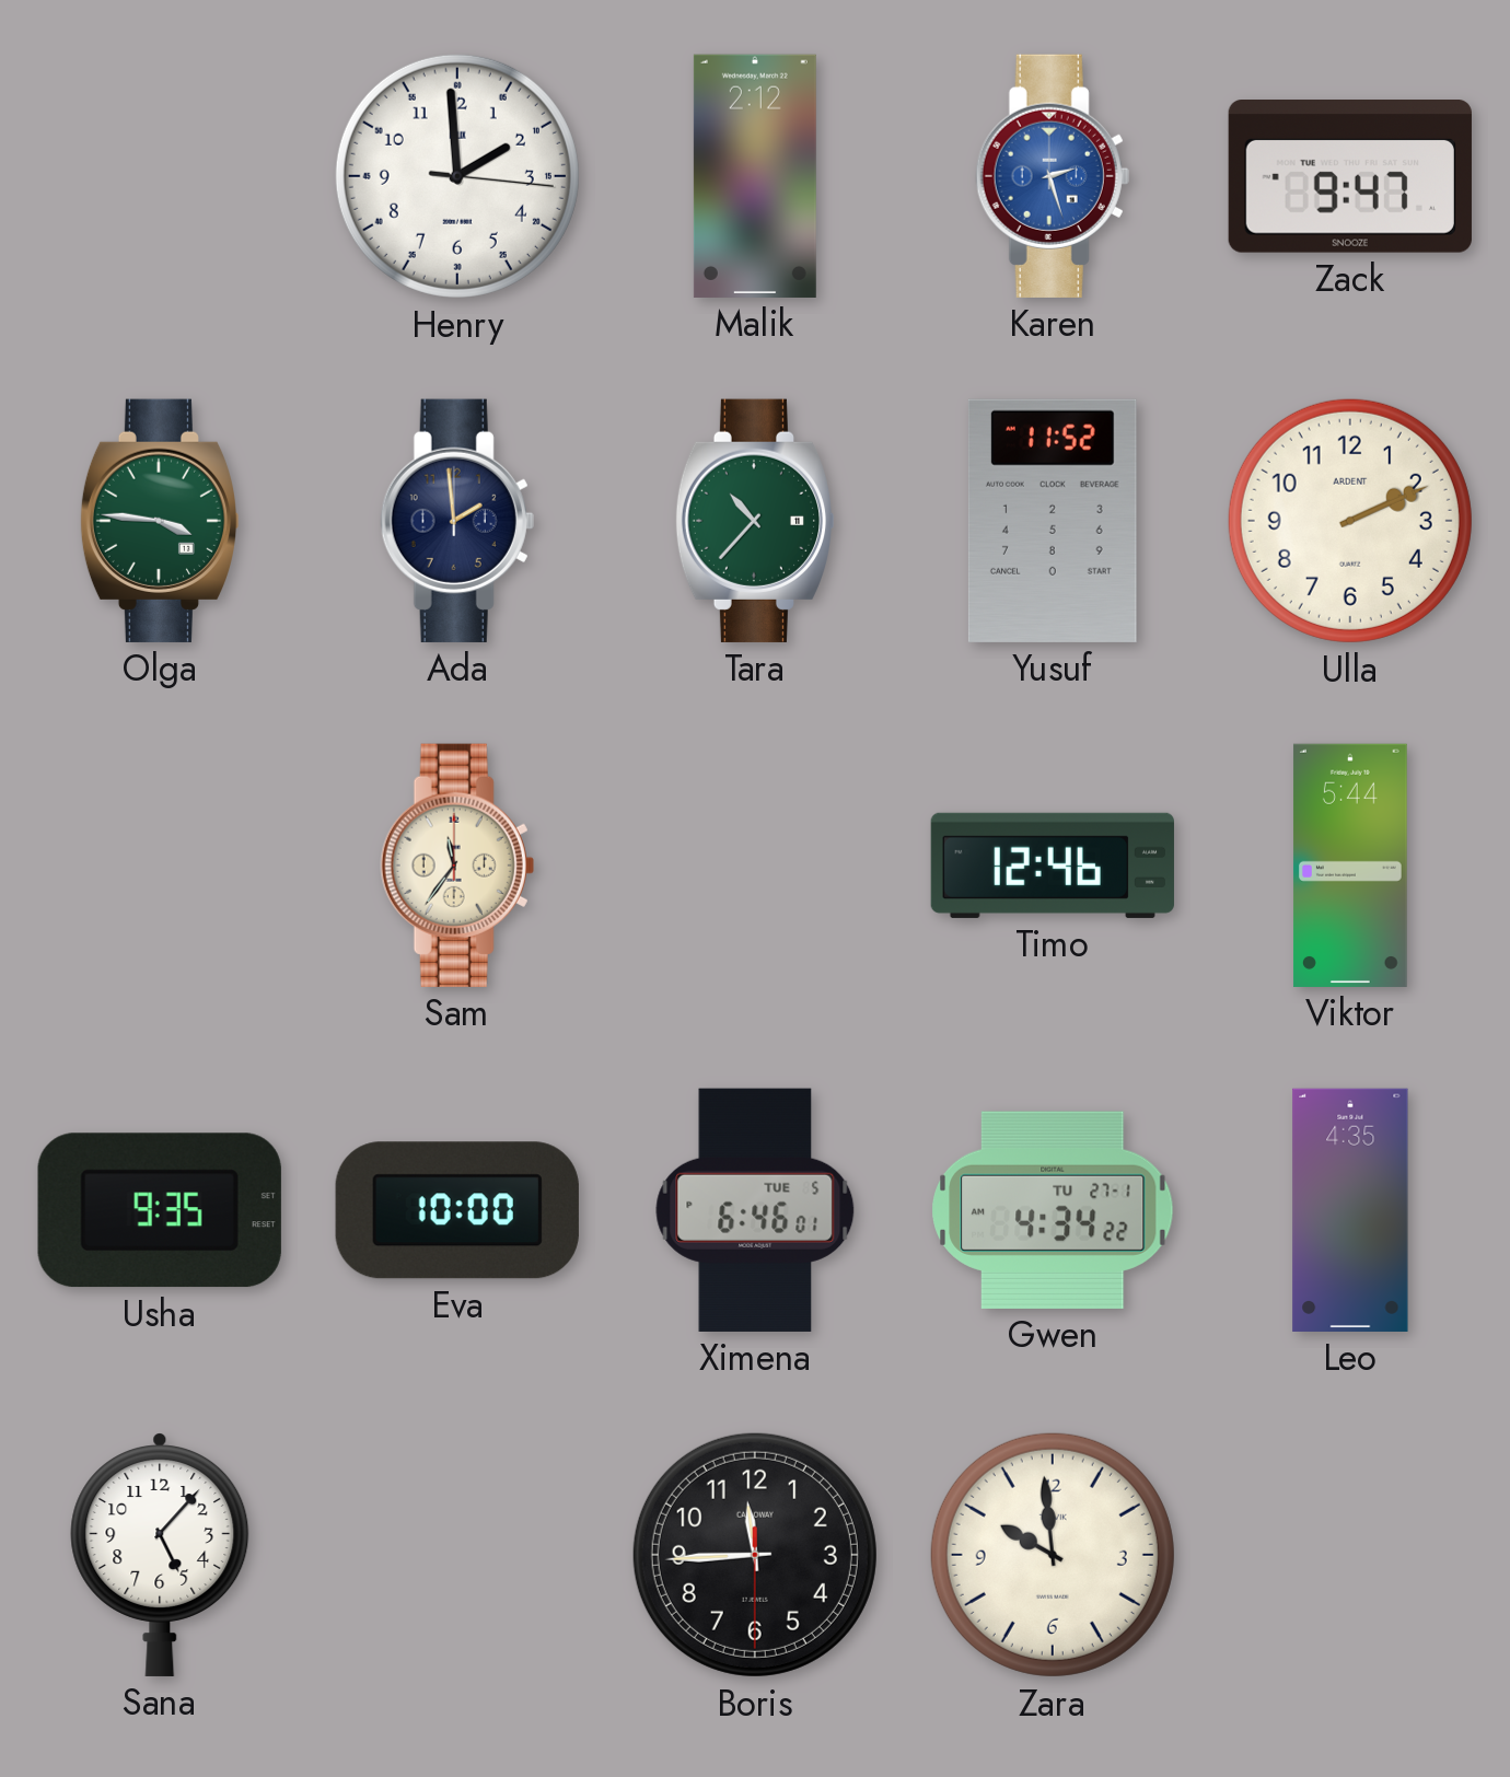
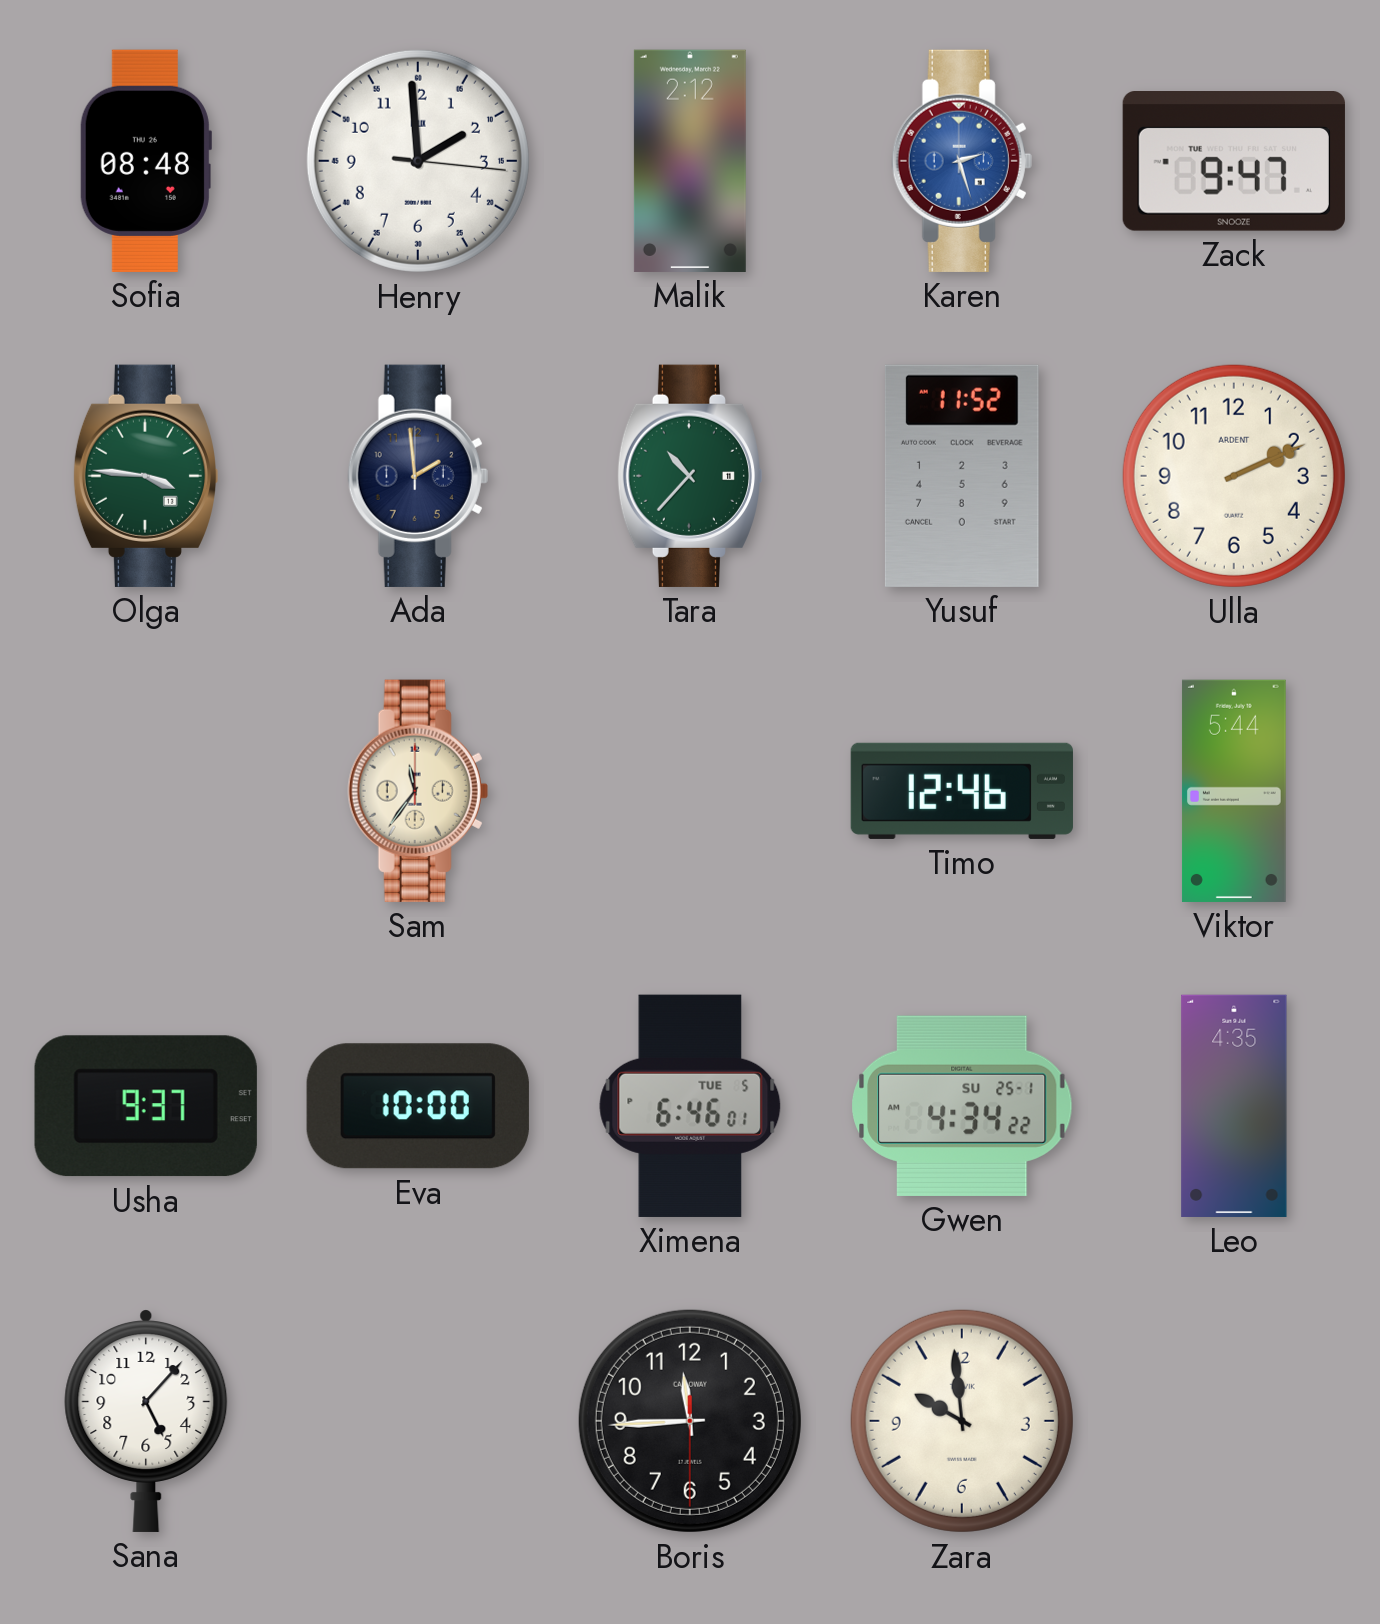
Sofia: none -> 08:48 (146, 161)
Usha: 9:35 -> 9:37 (146, 1106)
Gwen date: TU 27-1 -> SU 25-1 (962, 1106)
